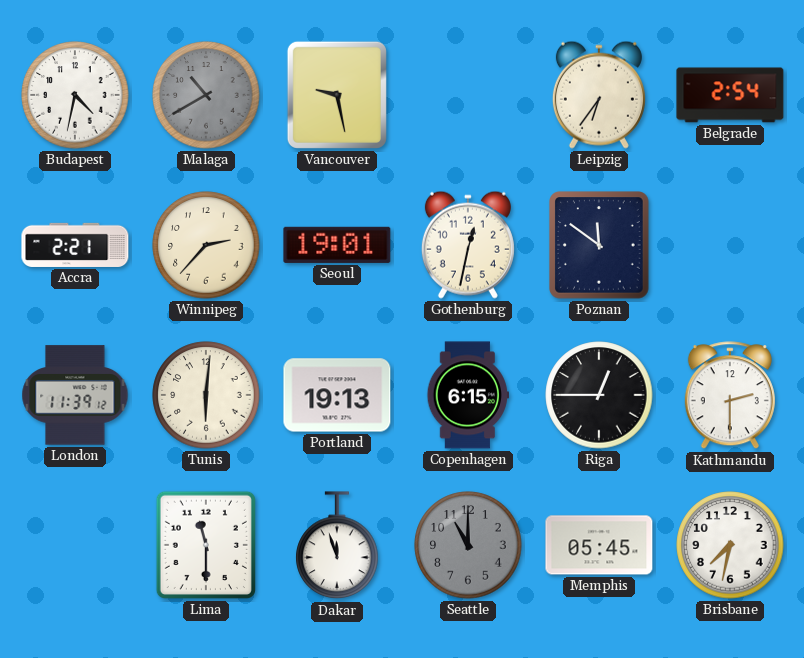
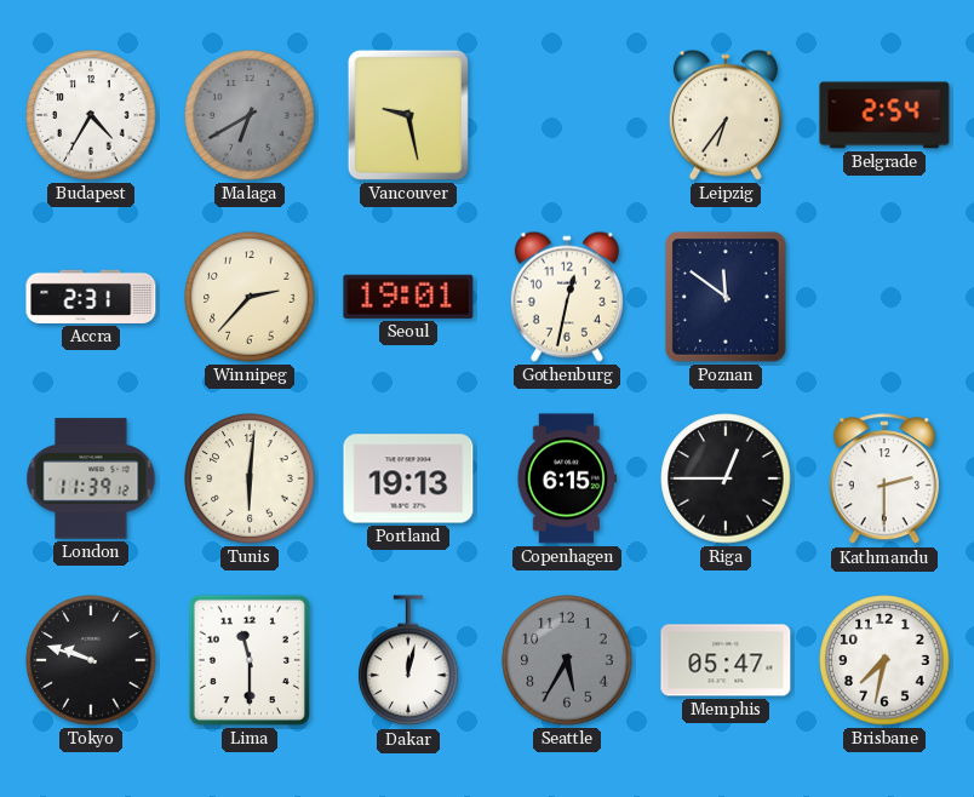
Budapest: 4:32 -> 4:35 (91, 115)
Malaga: 10:40 -> 6:40 (250, 115)
Accra: 2:21 -> 2:31 (91, 297)
Tokyo: none -> 9:48 (91, 660)
Dakar: 11:57 -> 12:02 (408, 661)
Seattle: 11:00 -> 5:35 (567, 660)
Memphis: 05:45 -> 05:47 (726, 660)
